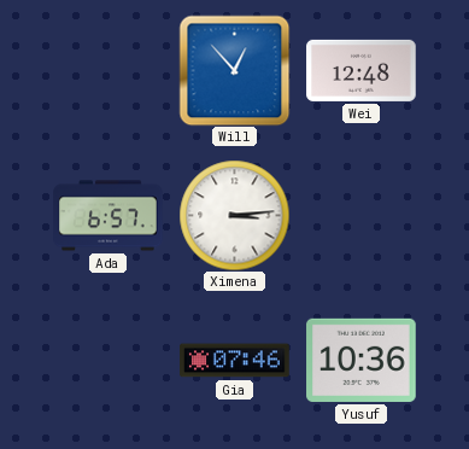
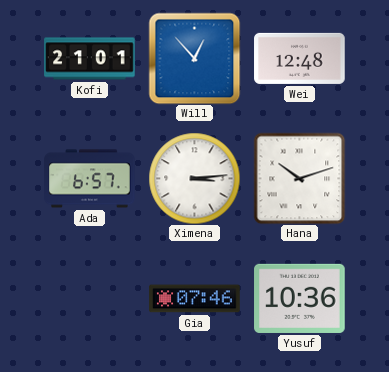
Kofi: none -> 21:01 (90, 59)
Hana: none -> 10:12 (299, 178)
